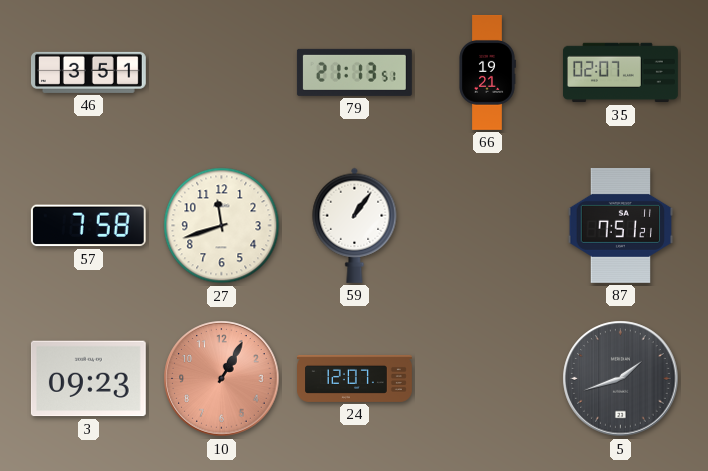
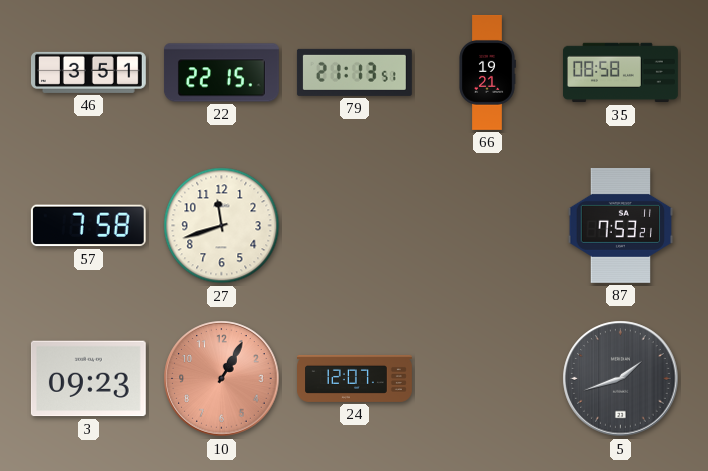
22: none -> 22:15 (221, 73)
35: 02:07 -> 08:58 (620, 73)
59: 1:06 -> none (355, 225)
87: 7:51 -> 7:53 (621, 225)
